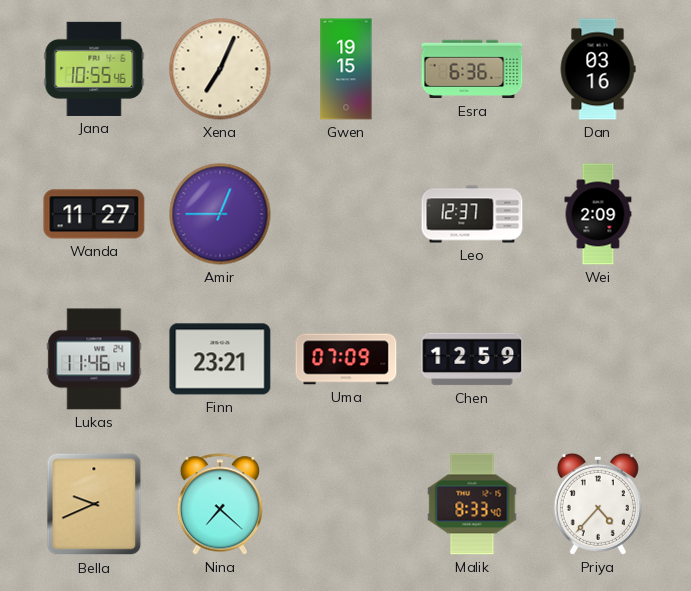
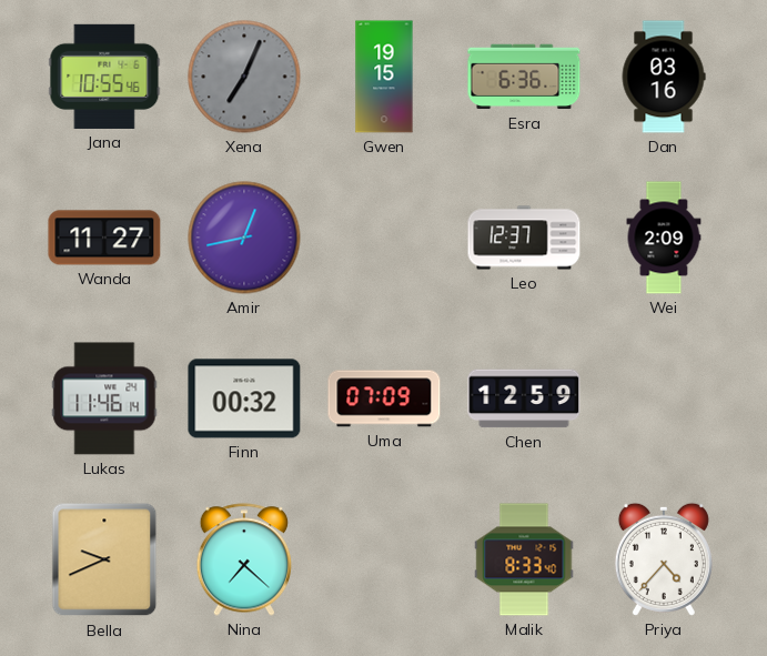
Xena dial: cream -> grey (244, 77)
Amir: 12:45 -> 12:43 (244, 238)
Finn: 23:21 -> 00:32 (244, 398)
